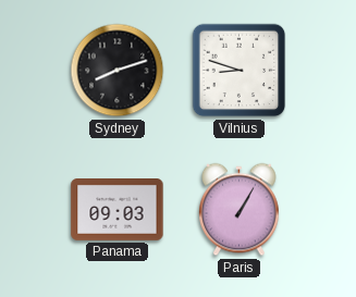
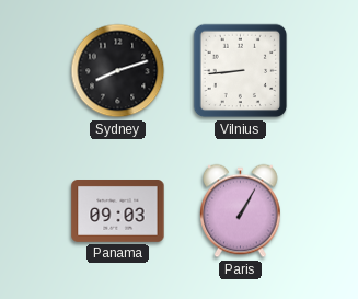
Vilnius: 8:48 -> 8:44 (241, 71)
